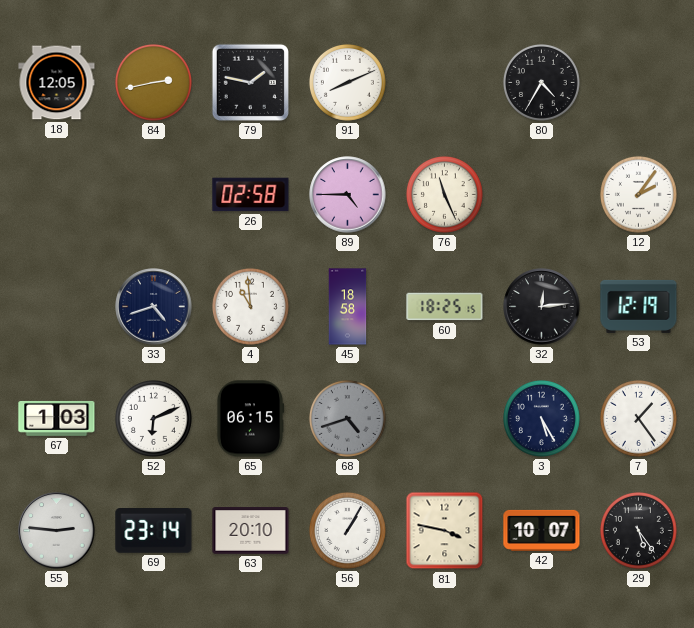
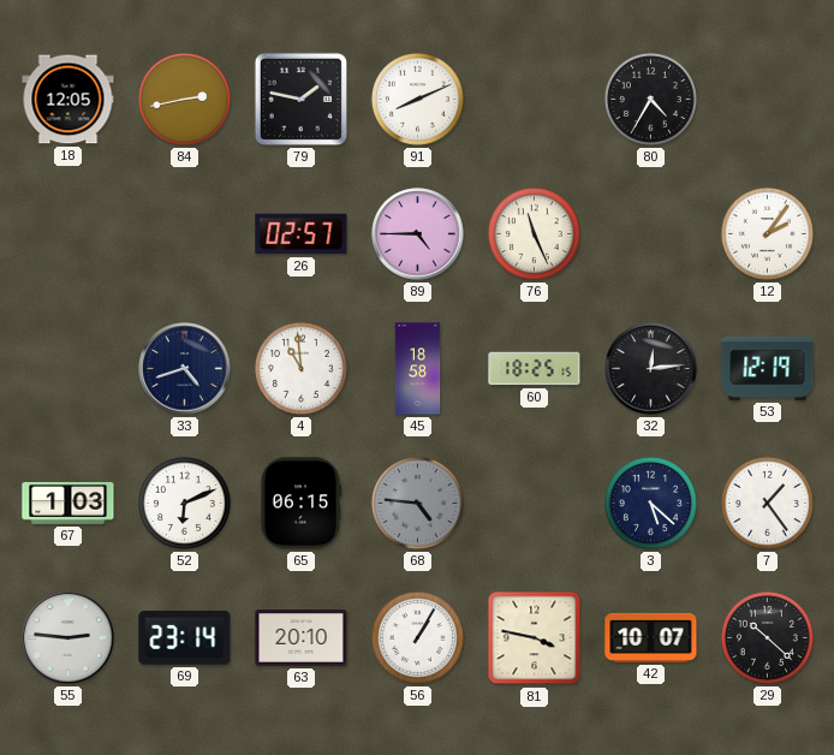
26: 02:58 -> 02:57 (302, 234)
68: 4:42 -> 4:46 (417, 503)
3: 5:25 -> 5:22 (650, 503)
29: 5:24 -> 10:22 (767, 637)
